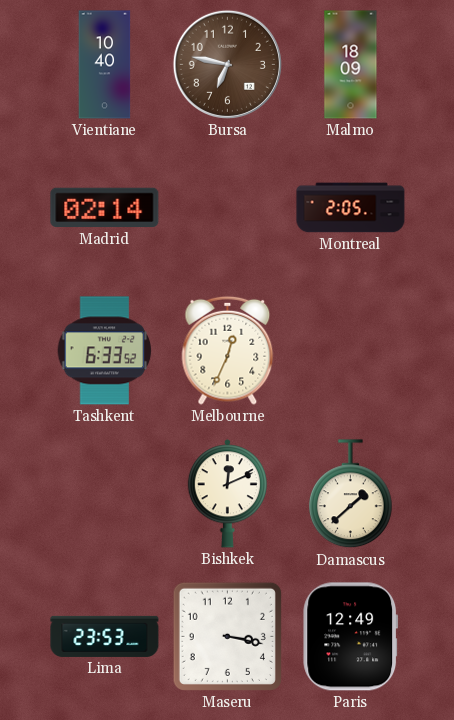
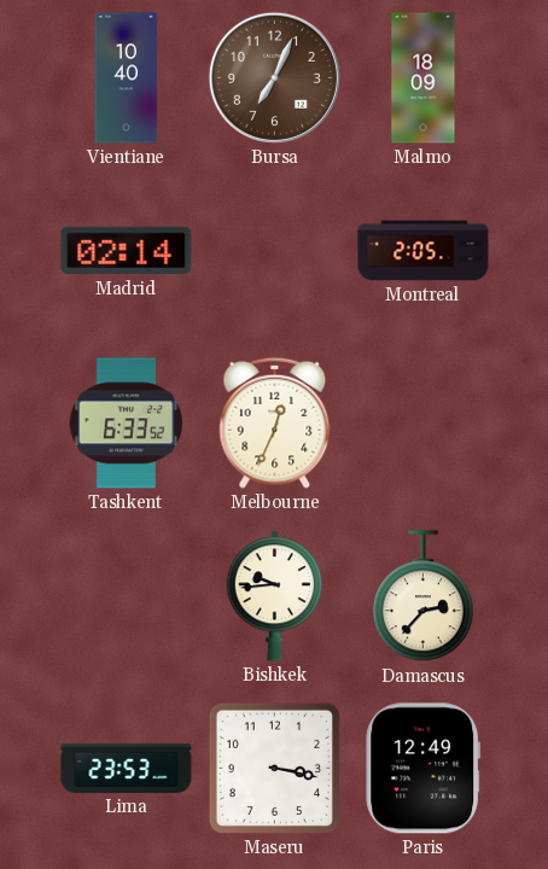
Bursa: 6:47 -> 7:04 (274, 77)
Bishkek: 12:11 -> 9:44 (274, 596)
Damascus: 1:38 -> 2:37 (424, 596)
